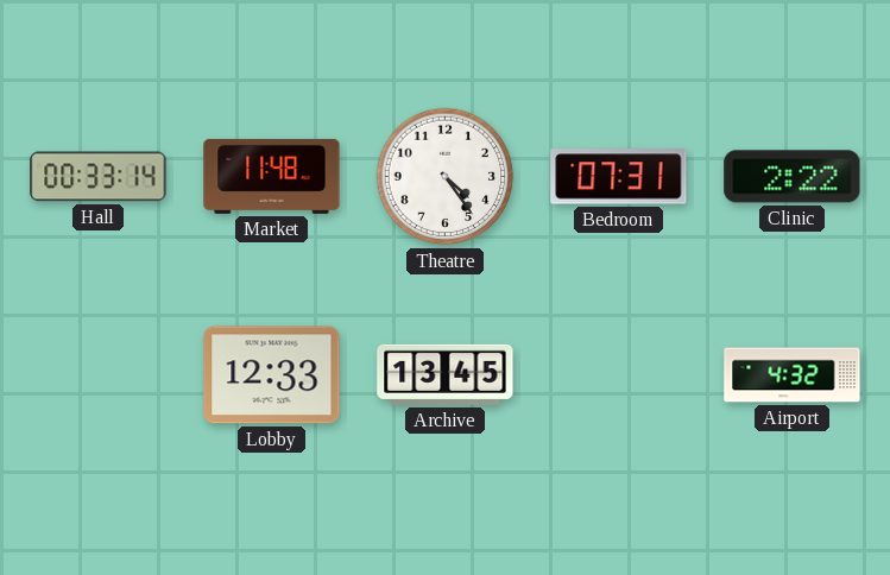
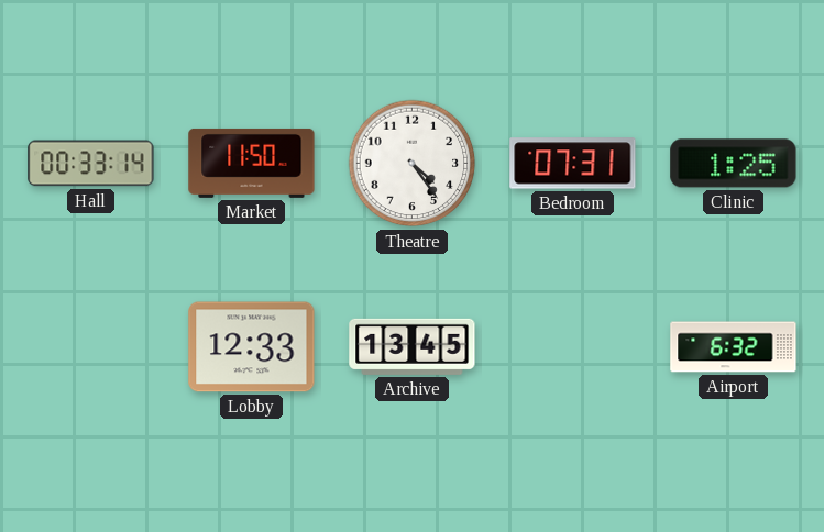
Market: 11:48 -> 11:50 (252, 163)
Clinic: 2:22 -> 1:25 (734, 164)
Airport: 4:32 -> 6:32 (734, 347)
